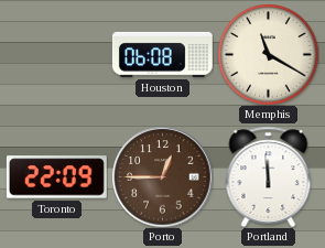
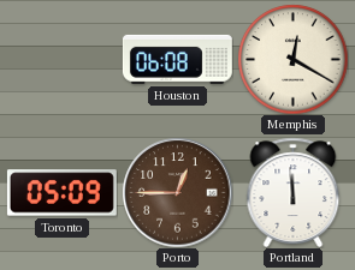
Memphis: 11:20 -> 12:20 (292, 59)
Toronto: 22:09 -> 05:09 (61, 193)
